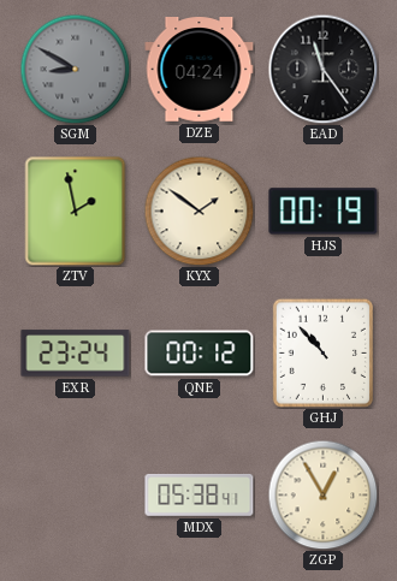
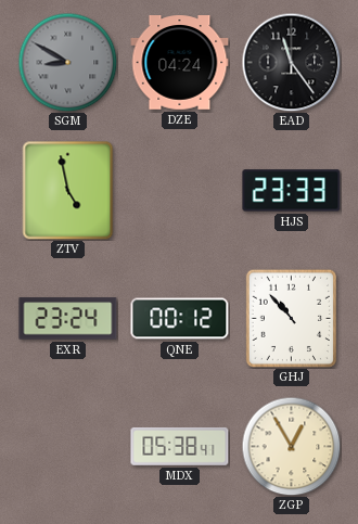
ZTV: 1:58 -> 4:58 (68, 191)
KYX: 1:51 -> none (198, 211)
HJS: 00:19 -> 23:33 (292, 191)
